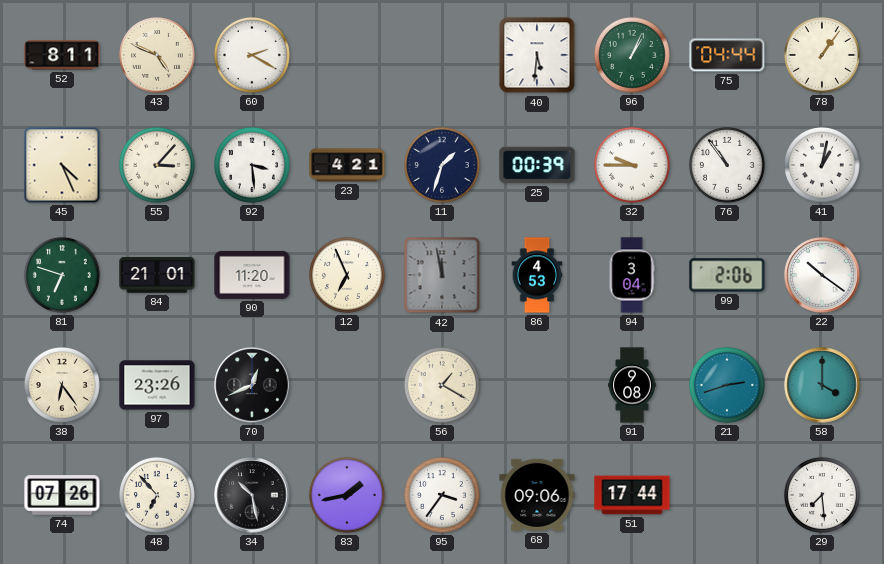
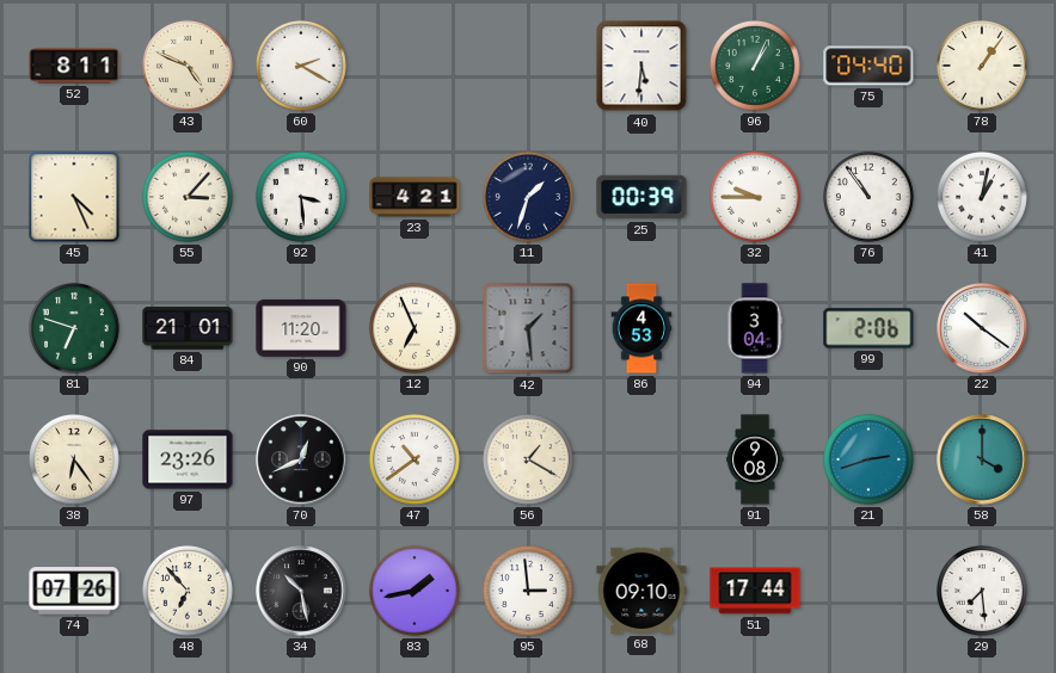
75: 04:44 -> 04:40 (868, 66)
42: 11:58 -> 1:29 (528, 328)
47: none -> 10:39 (415, 459)
95: 3:36 -> 2:59 (528, 591)
68: 09:06 -> 09:10 (641, 591)
